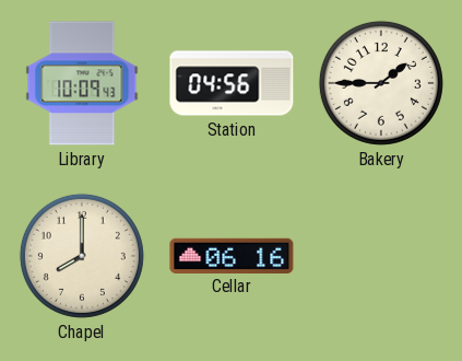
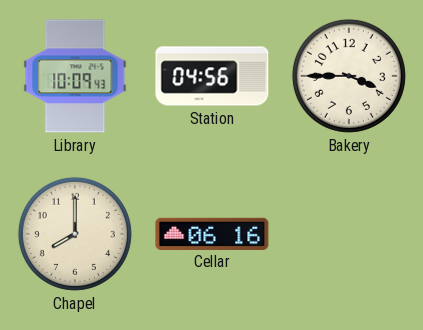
Bakery: 1:45 -> 3:45 (349, 76)
